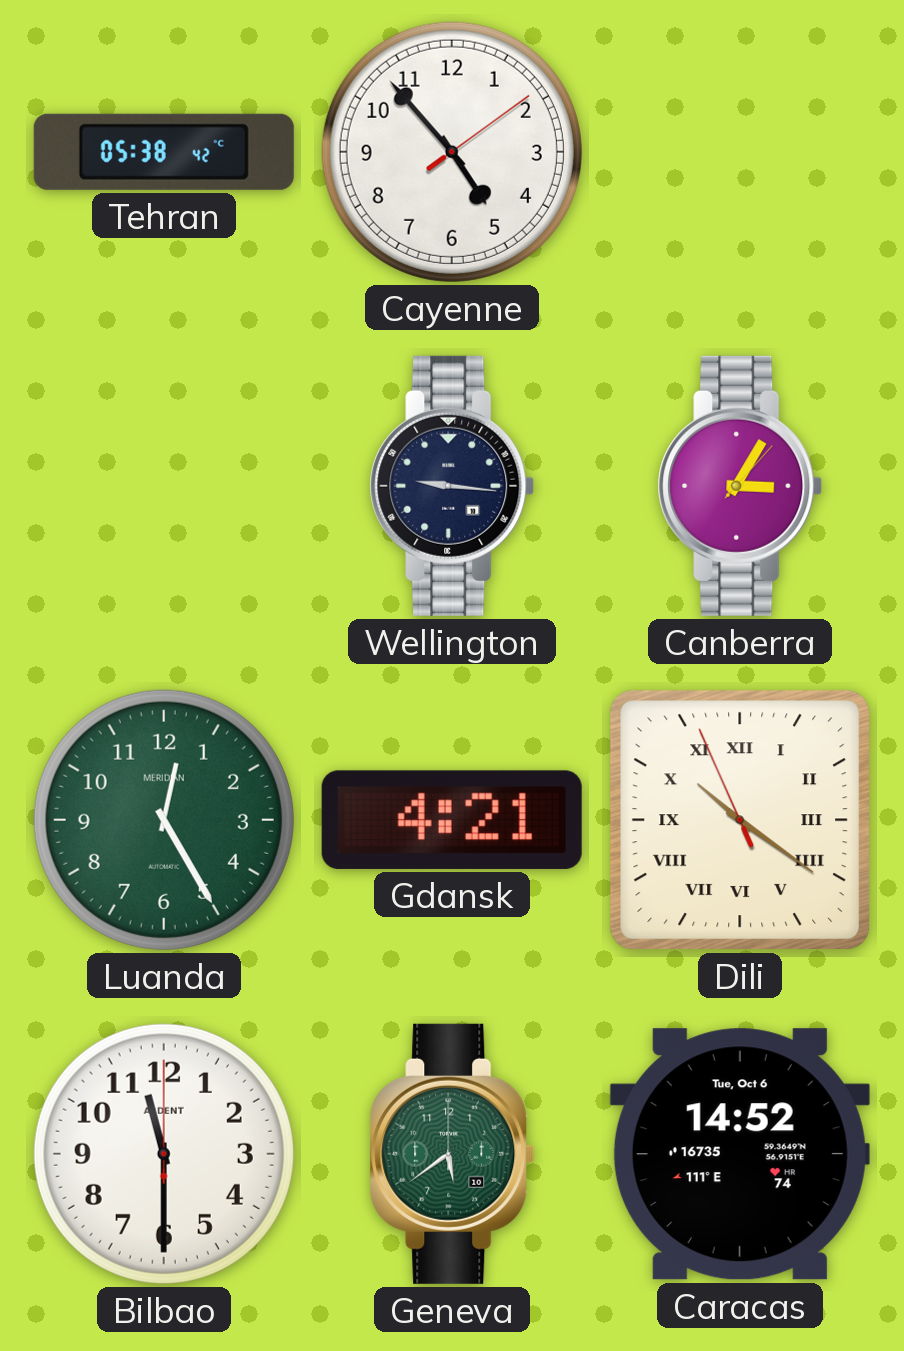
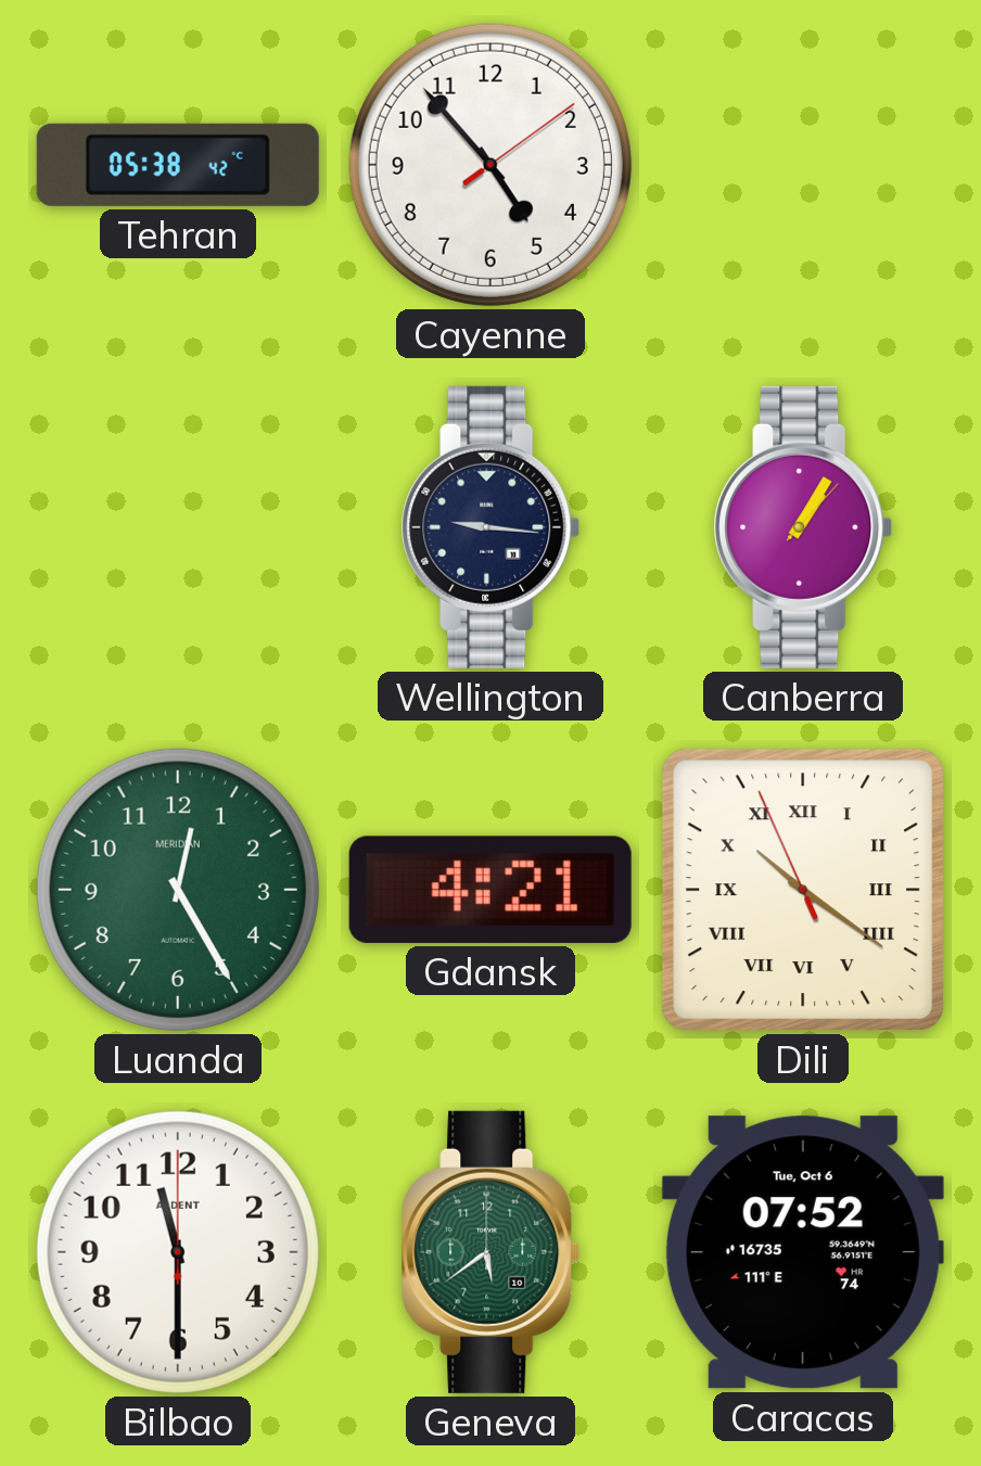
Canberra: 3:05 -> 1:05 (803, 527)
Caracas: 14:52 -> 07:52 (803, 1252)
